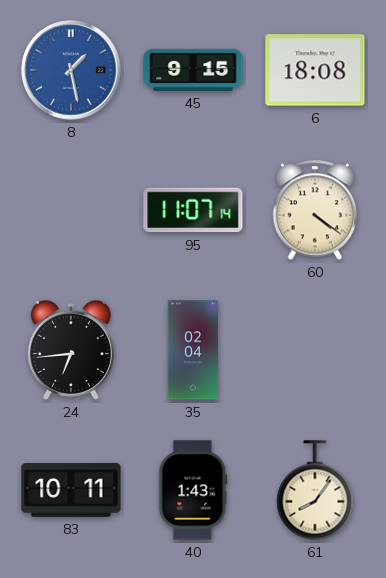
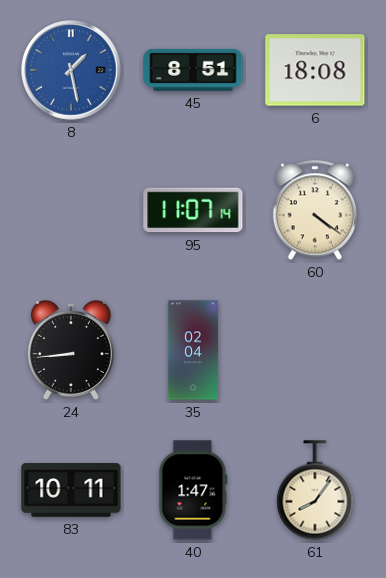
45: 9:15 -> 8:51 (193, 70)
24: 6:44 -> 8:44 (71, 350)
40: 1:43 -> 1:47 (193, 490)
